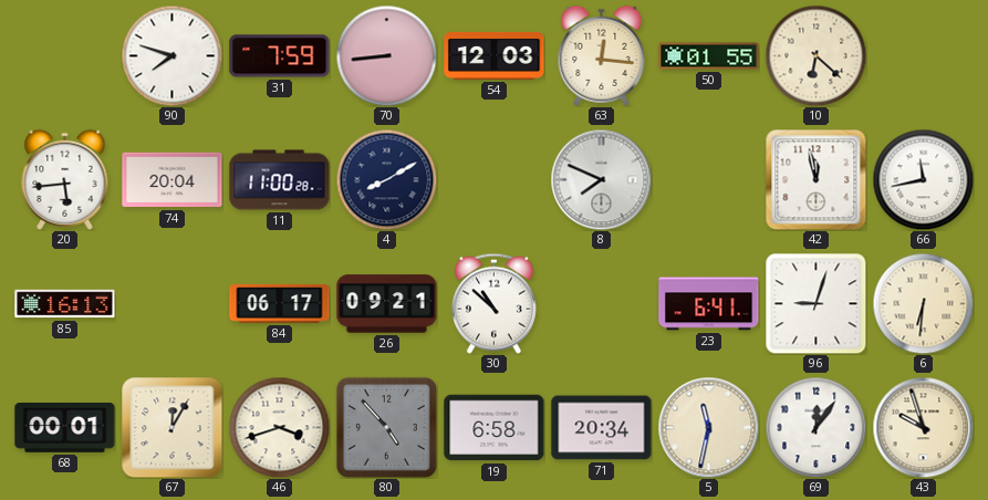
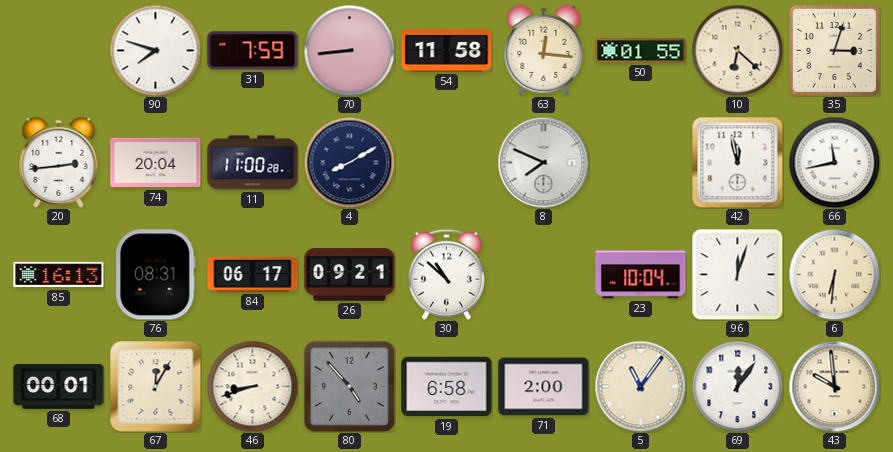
54: 12:03 -> 11:58 (447, 50)
35: none -> 3:03 (834, 50)
20: 5:44 -> 2:44 (59, 162)
76: none -> 08:31 (156, 275)
23: 6:41 -> 10:04 (641, 275)
96: 9:03 -> 12:03 (738, 275)
46: 3:42 -> 8:42 (252, 386)
71: 20:34 -> 2:00 (544, 387)
5: 11:32 -> 11:06 (640, 386)
43: 9:57 -> 9:59 (834, 386)
